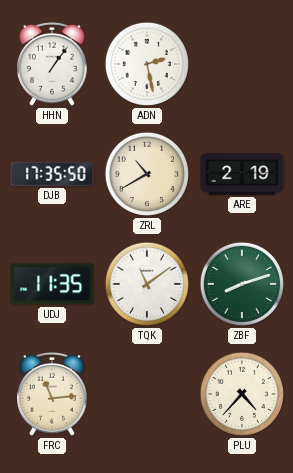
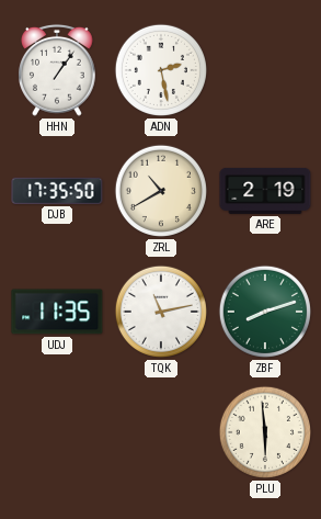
TQK: 11:09 -> 11:13 (161, 312)
FRC: 11:14 -> none (53, 394)
PLU: 4:37 -> 5:59 (265, 432)
